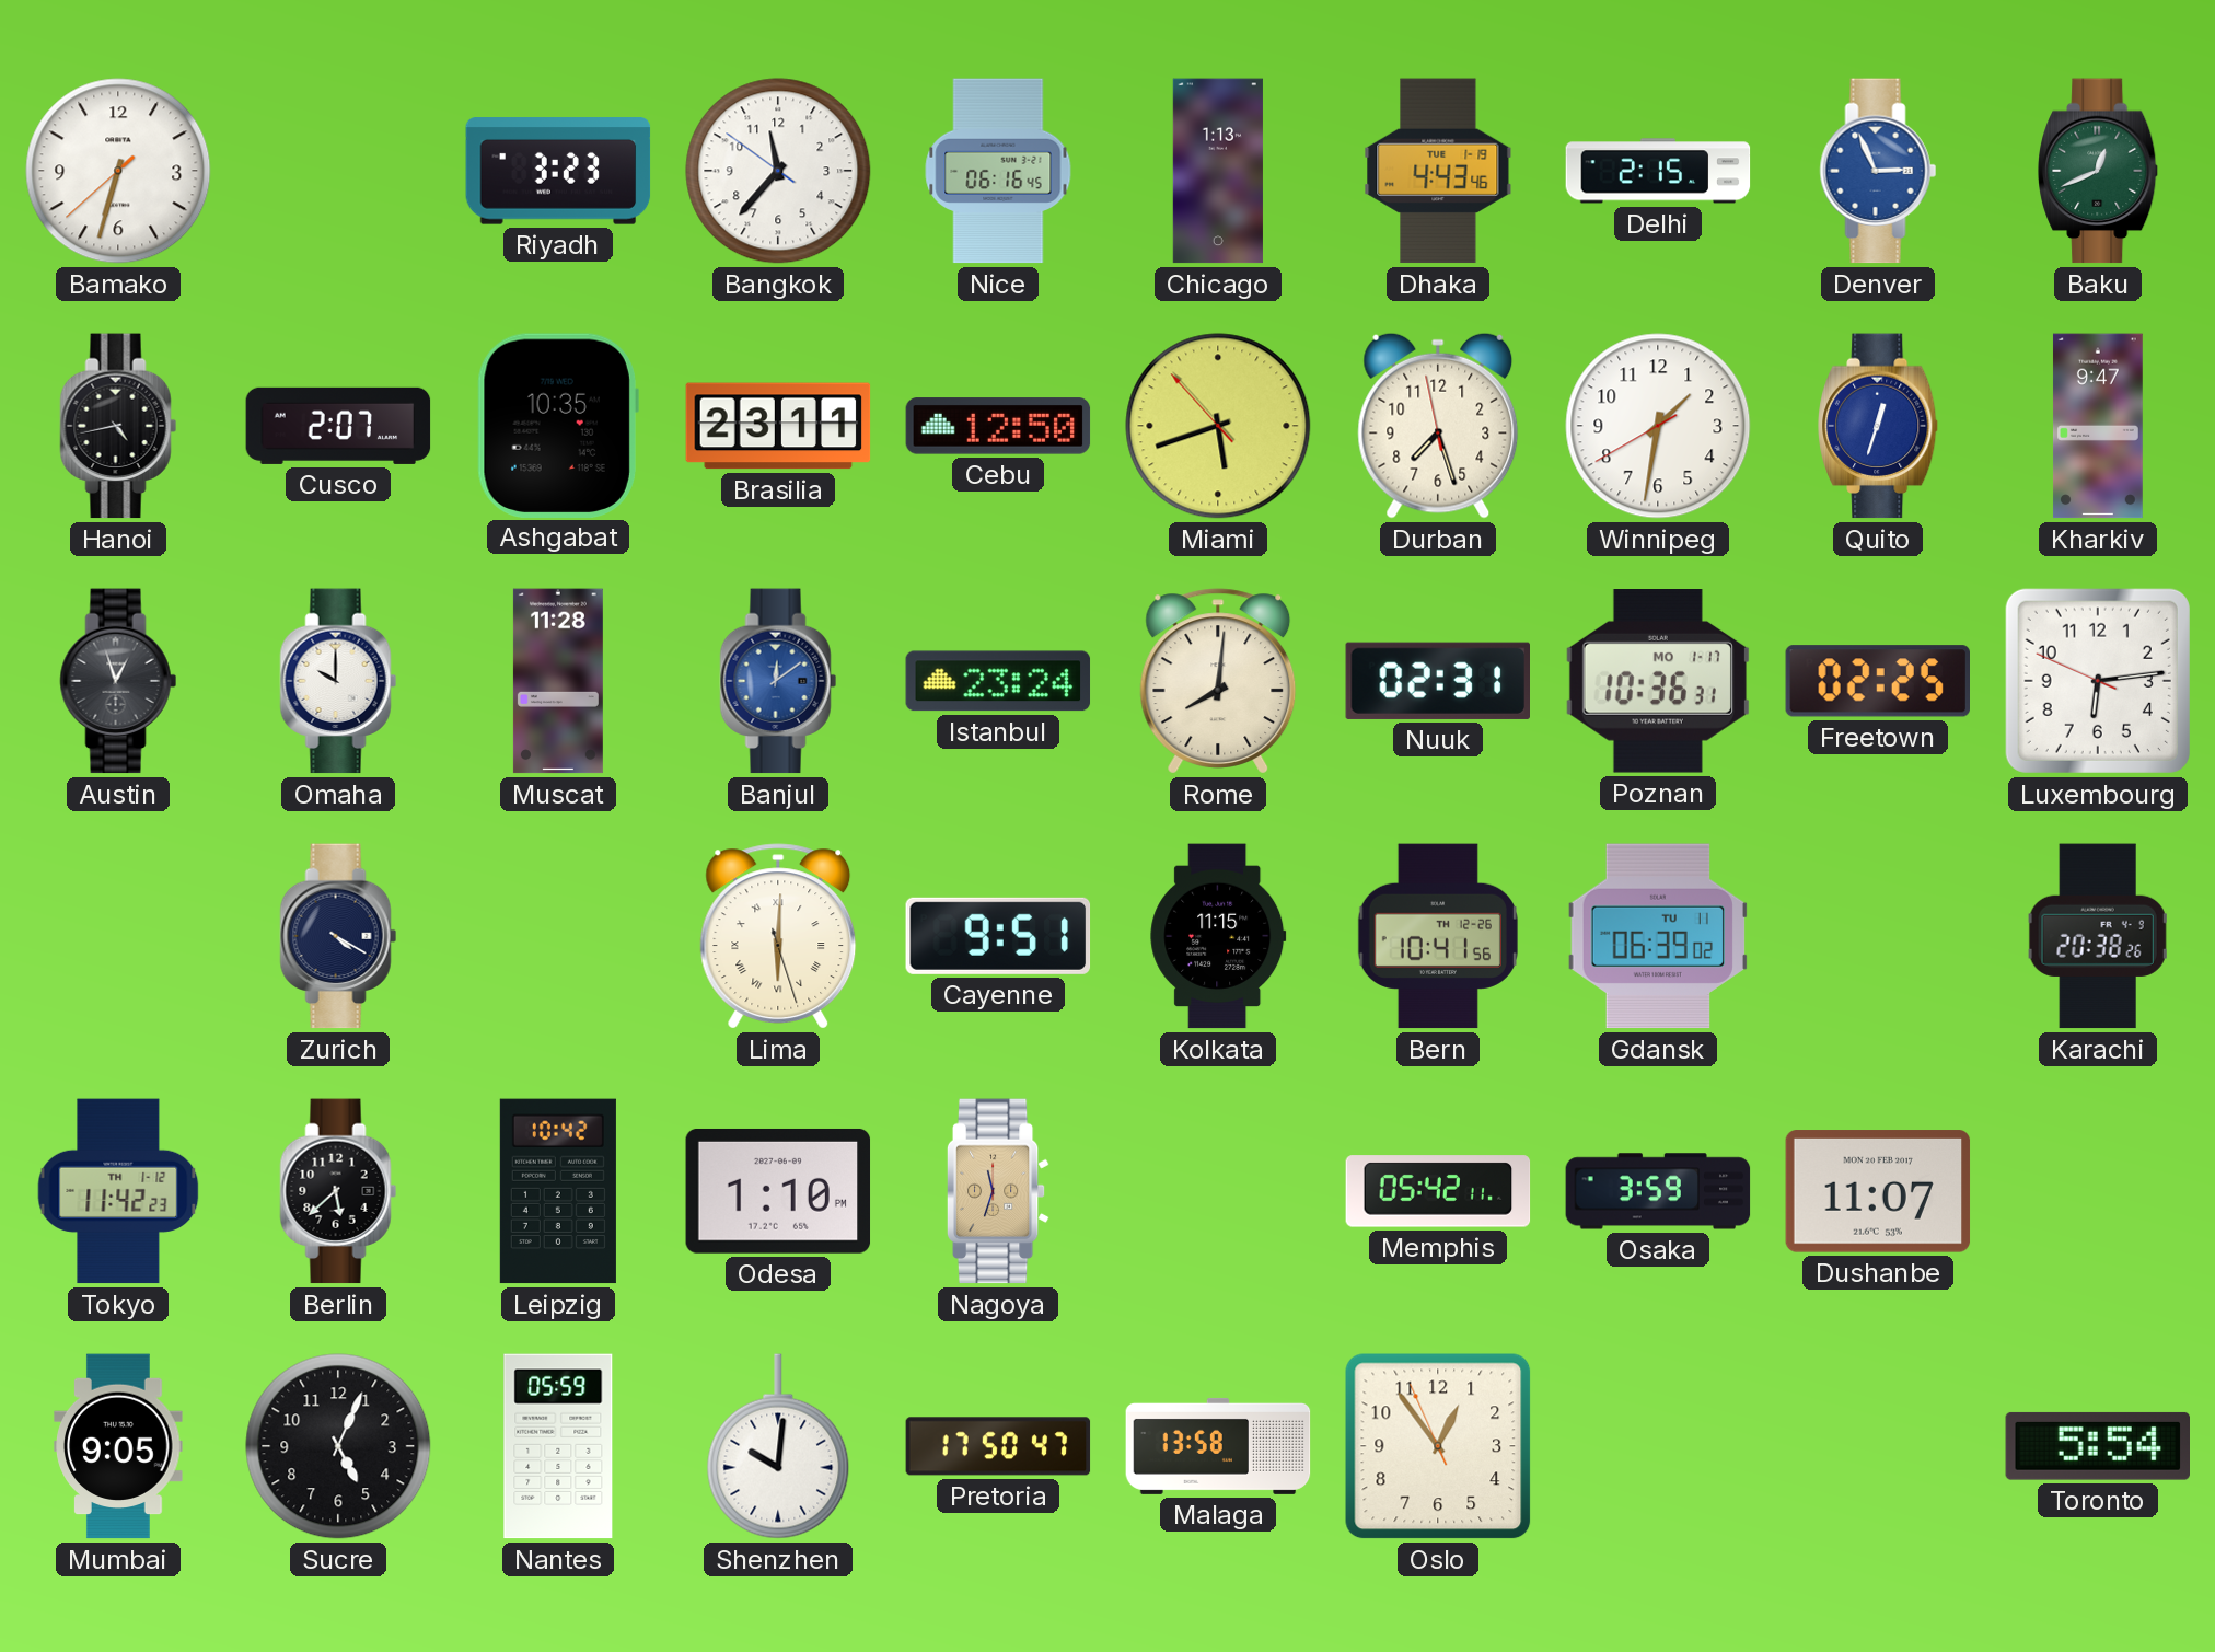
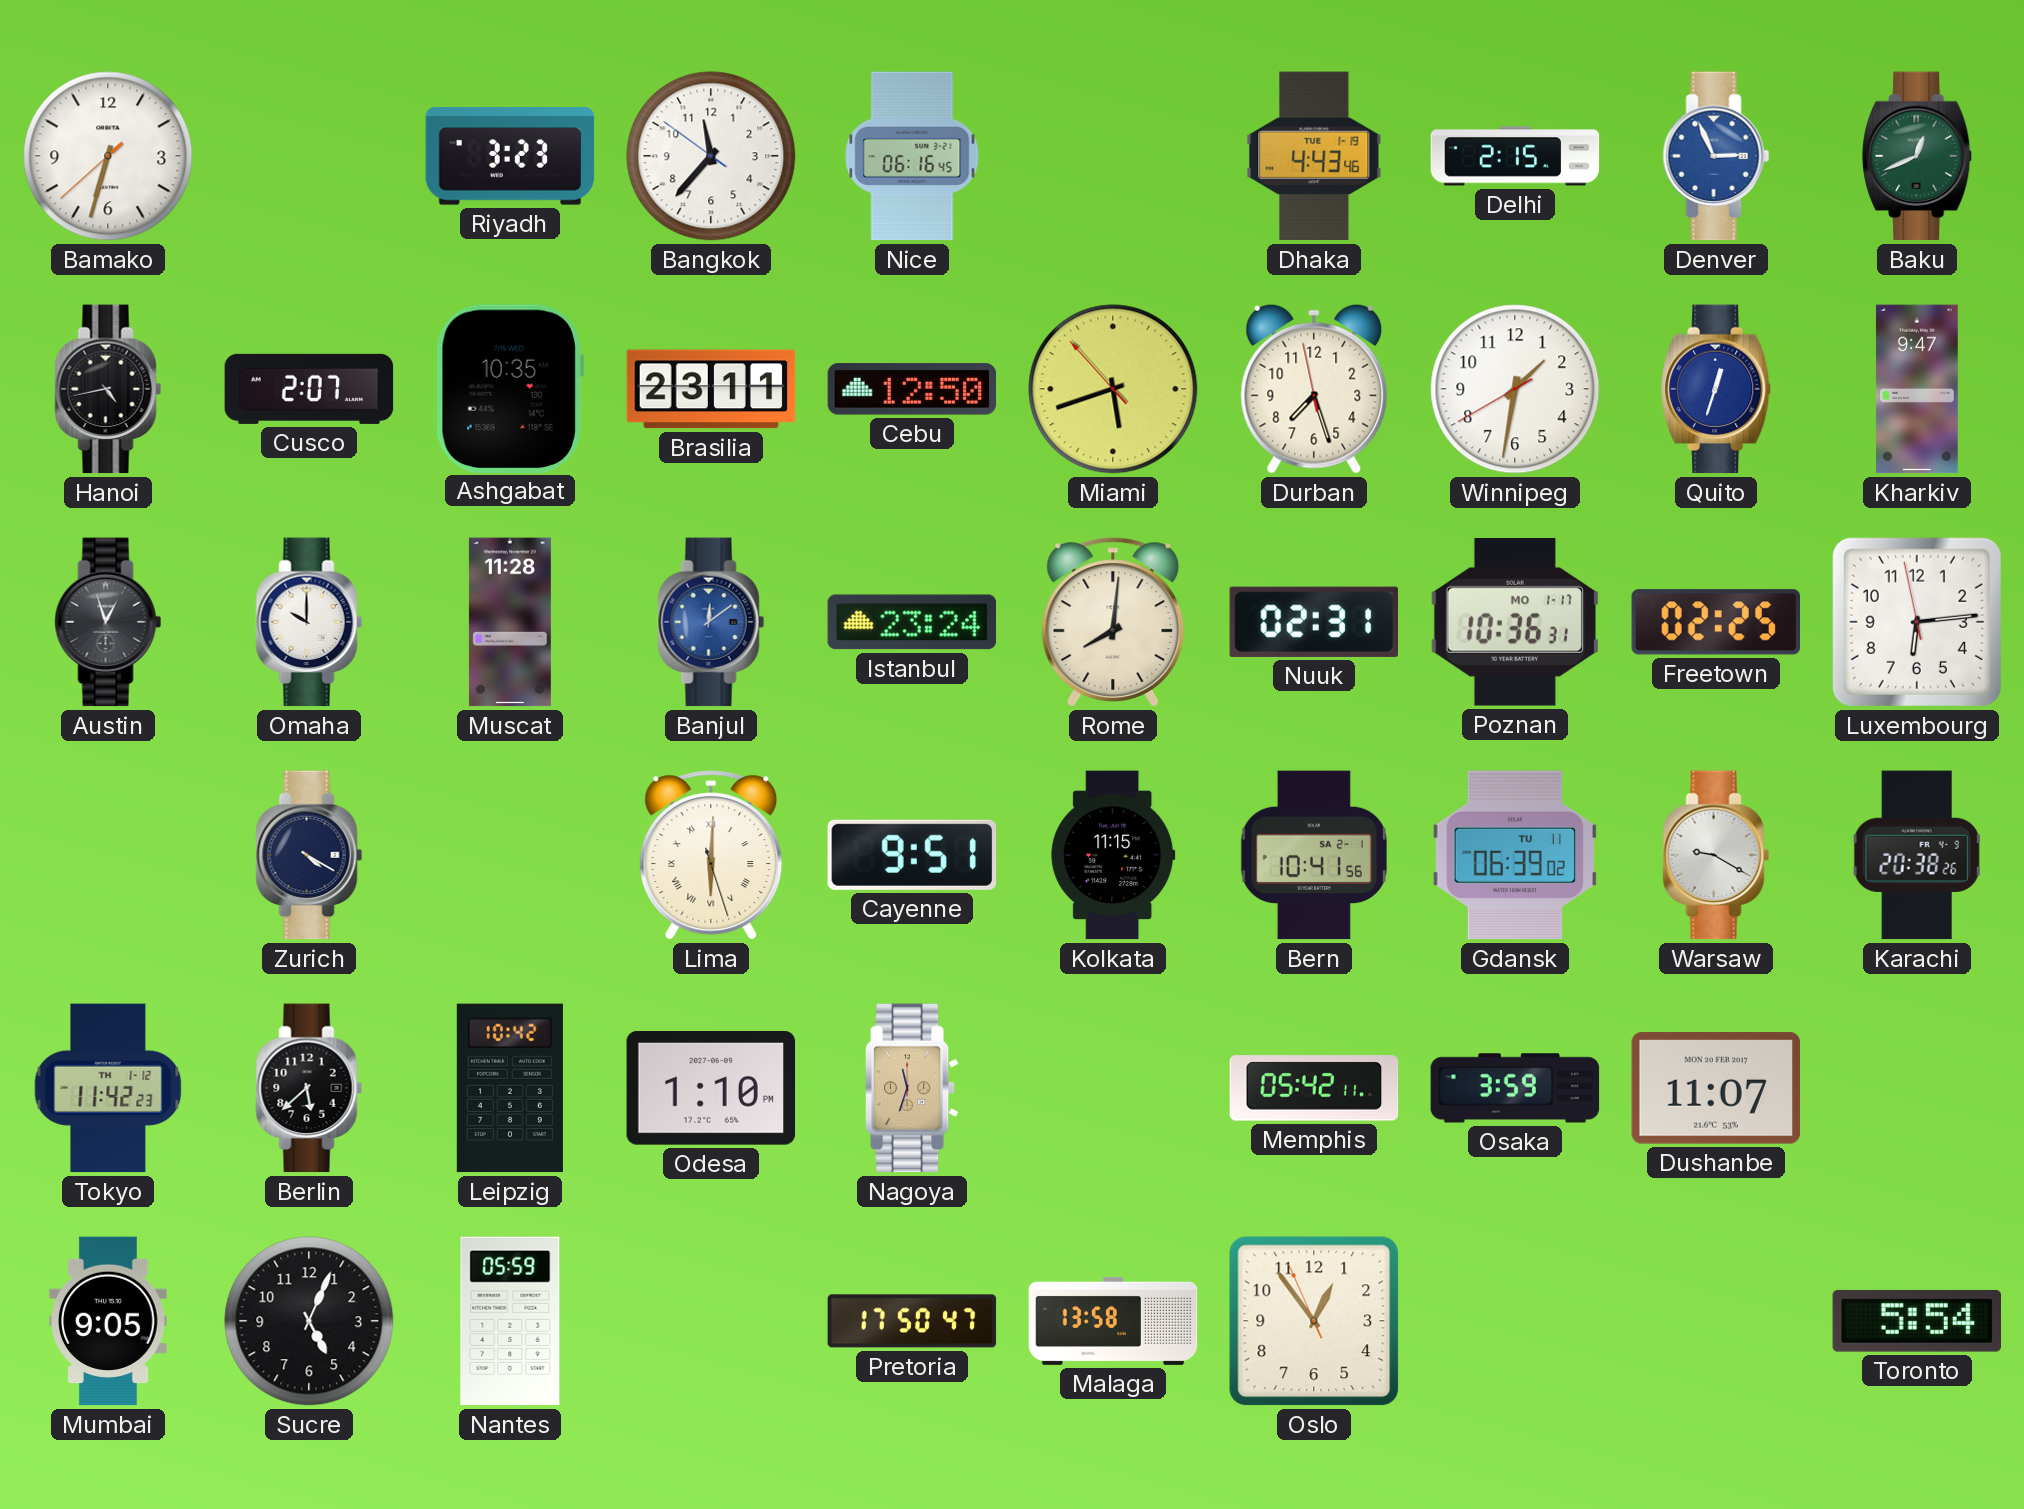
Chicago: 1:13 -> none (1218, 171)
Luxembourg: 6:13:49 -> 6:13:58 (1917, 622)
Bern date: TH 12-26 -> SA 2-1 (1314, 855)
Warsaw: none -> 9:20 (1716, 855)
Shenzhen: 10:01 -> none (778, 1446)
